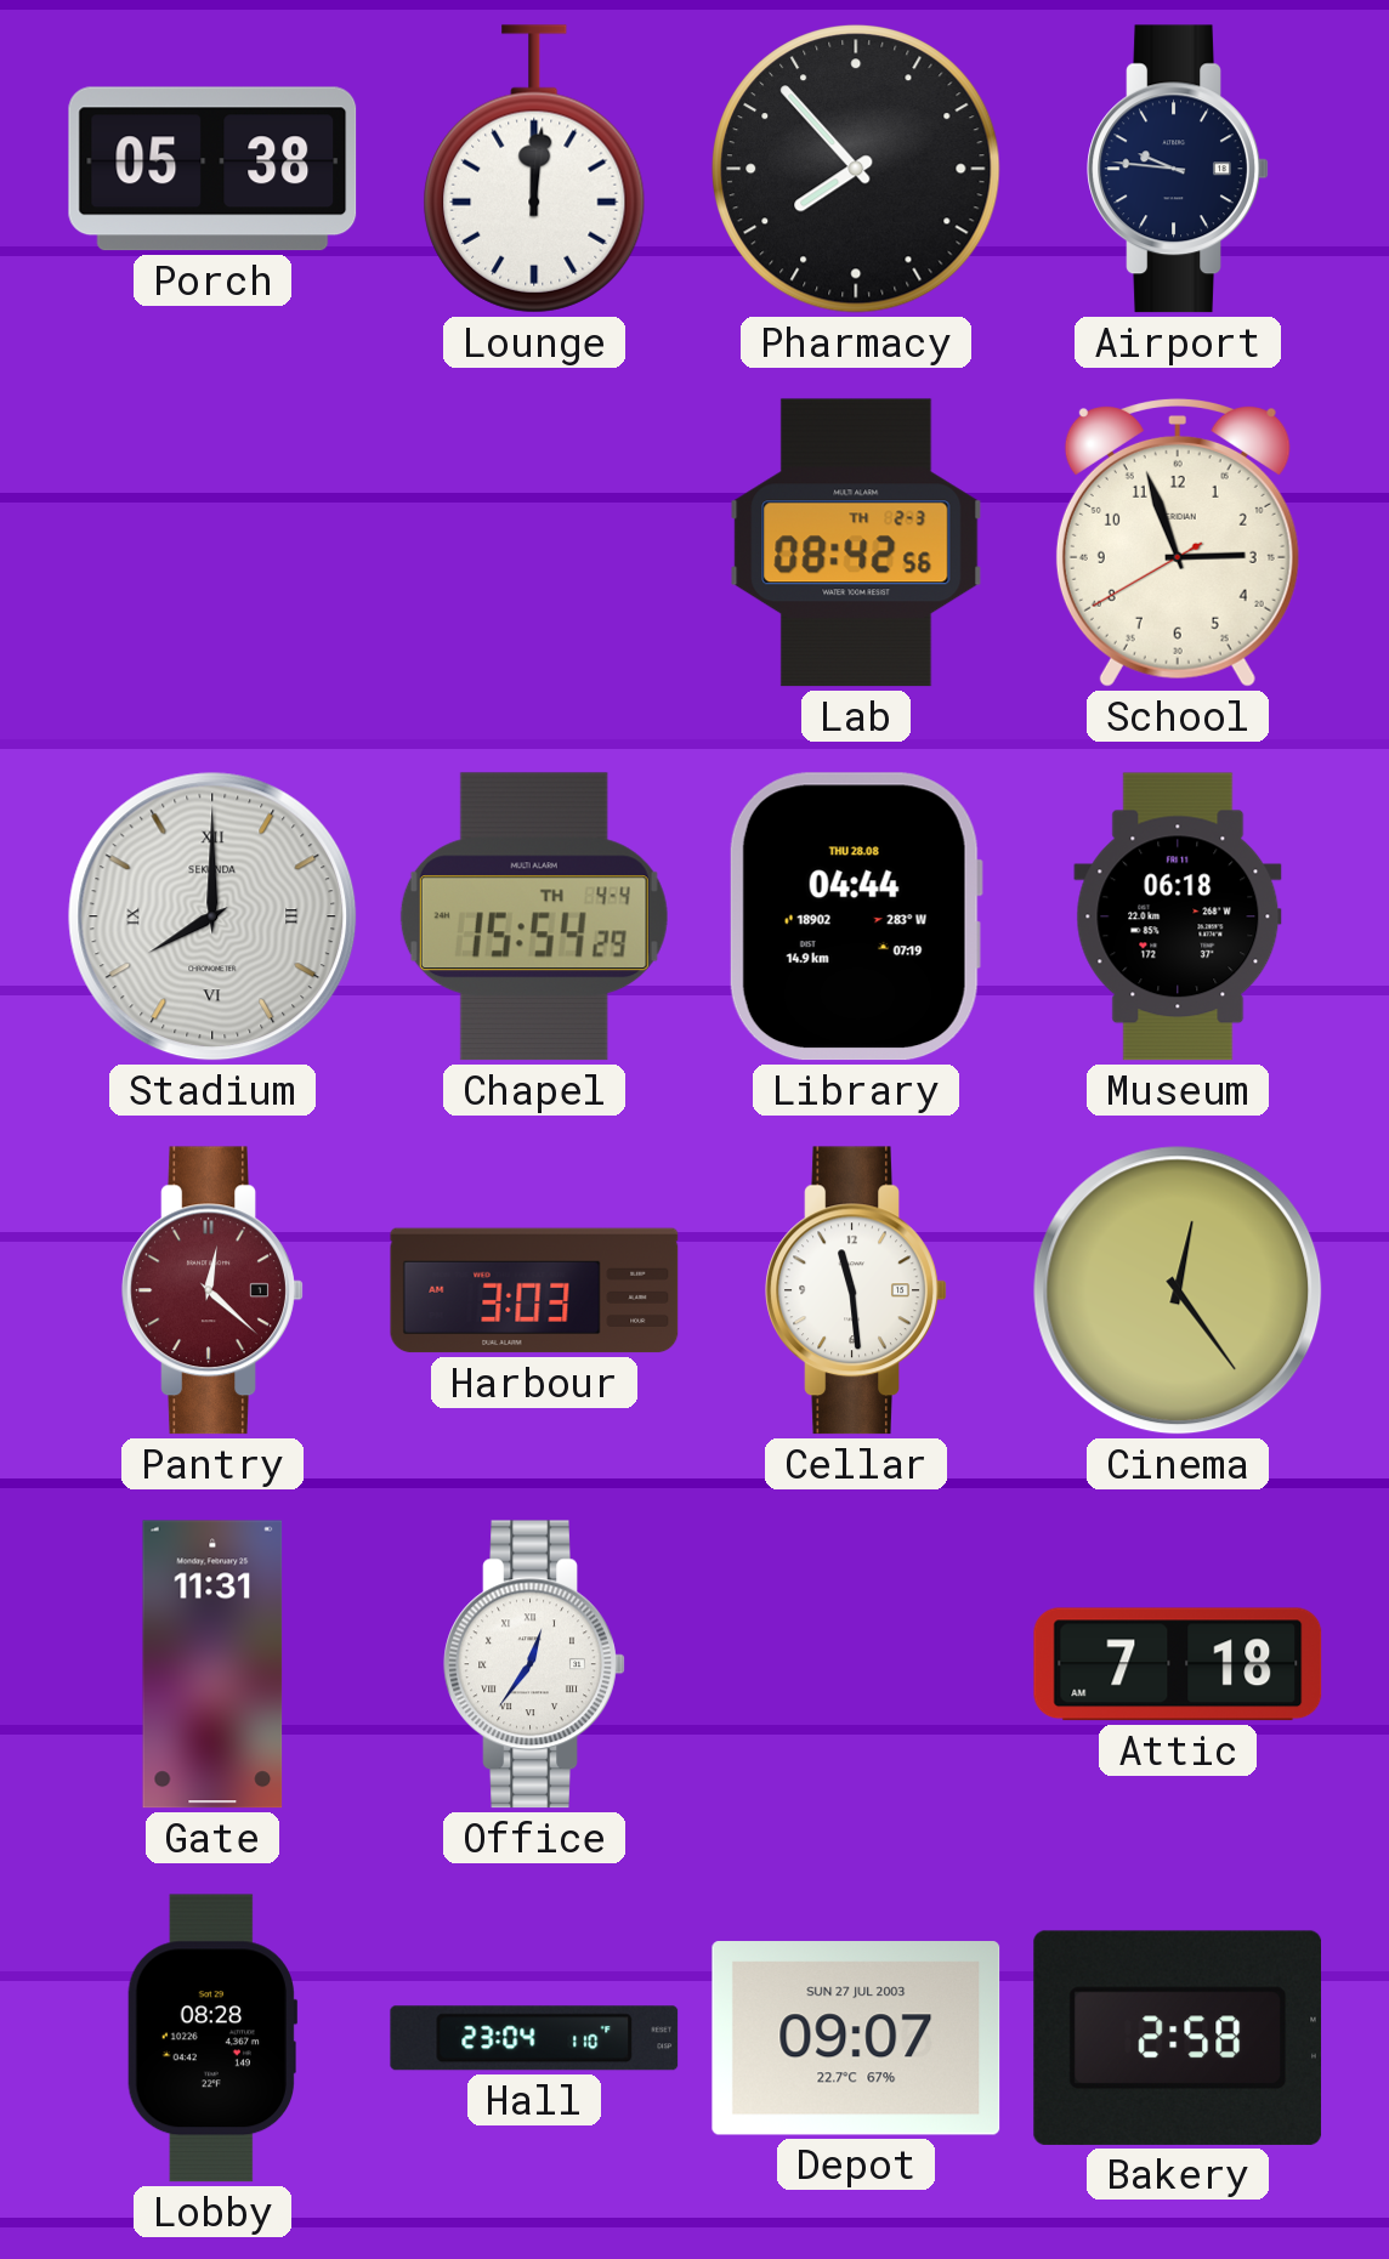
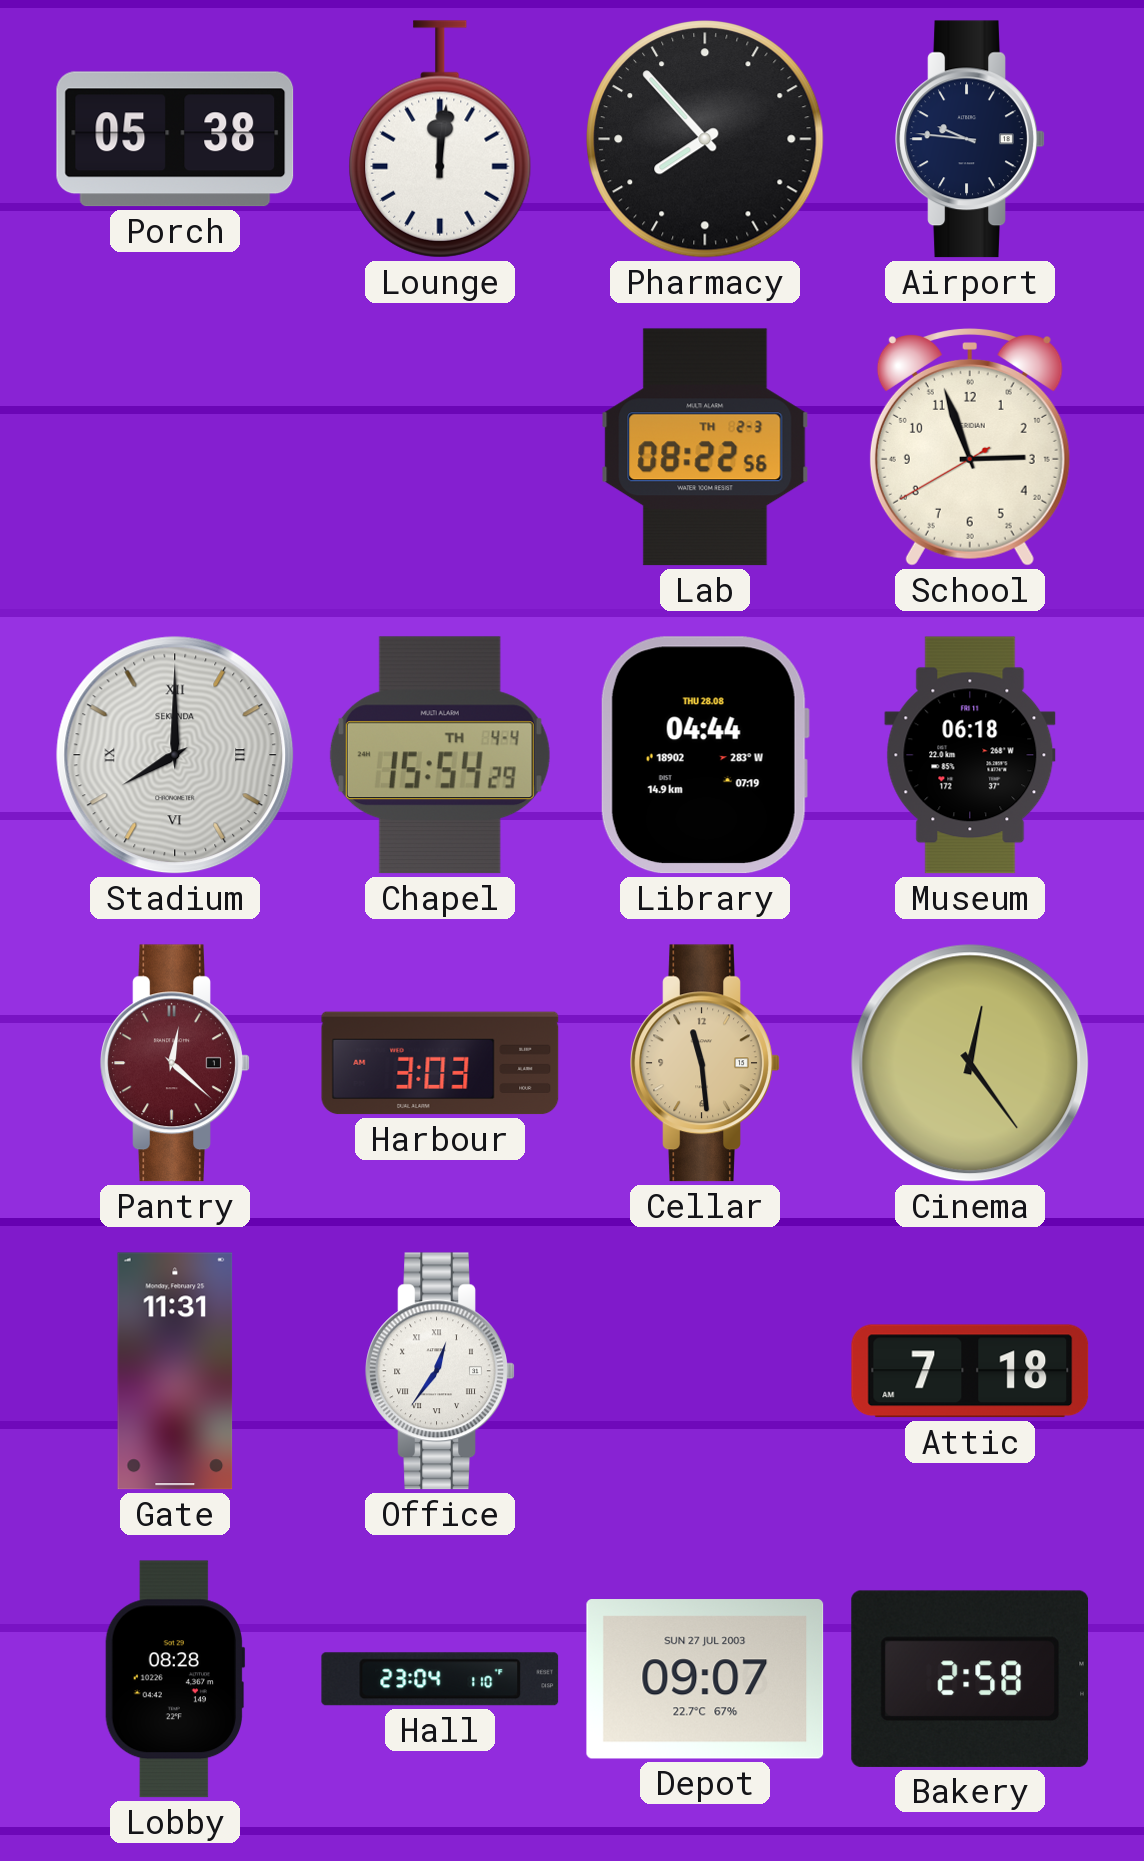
Lab: 08:42 -> 08:22 (705, 447)
Cellar dial: white -> champagne (705, 1063)
